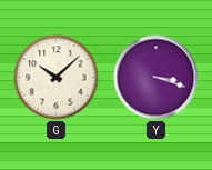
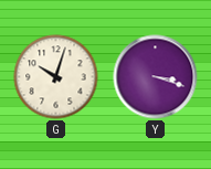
G: 10:08 -> 10:03 (56, 77)
